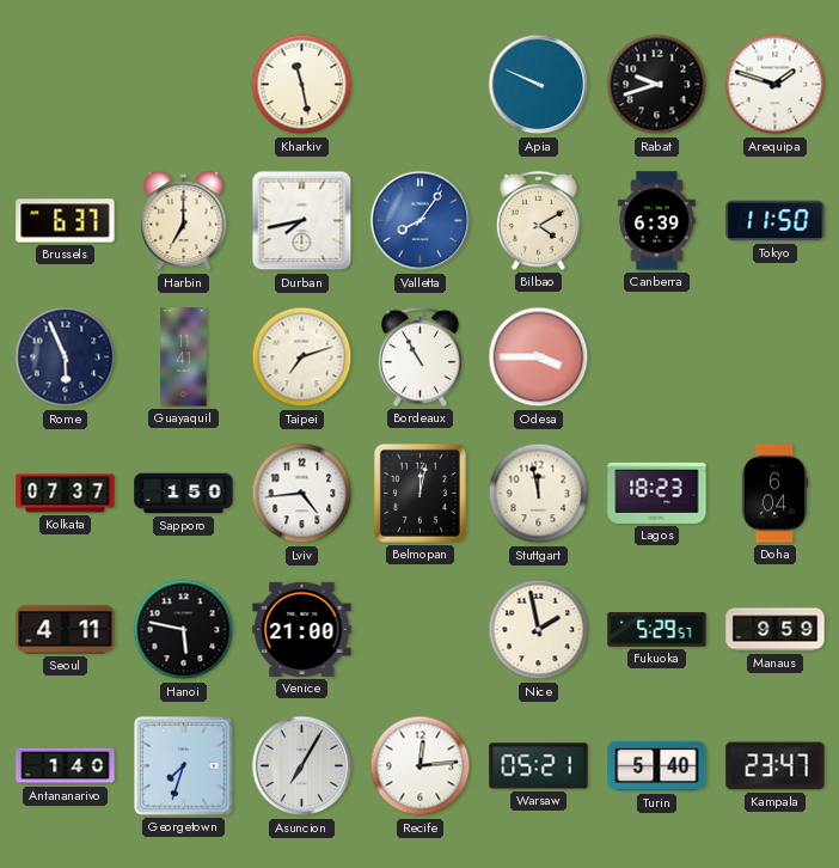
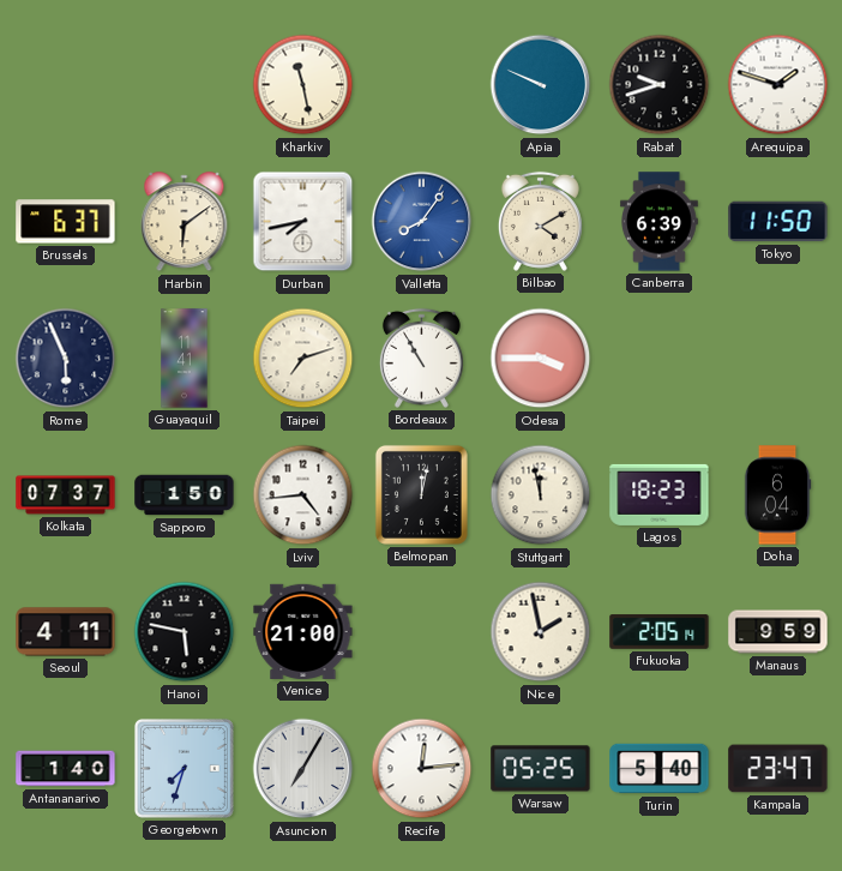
Harbin: 7:00 -> 6:09 (185, 222)
Fukuoka: 5:29 -> 2:05 (660, 632)
Warsaw: 05:21 -> 05:25 (541, 769)
